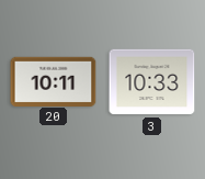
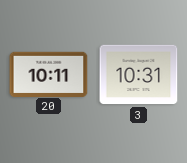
3: 10:33 -> 10:31 (139, 75)
